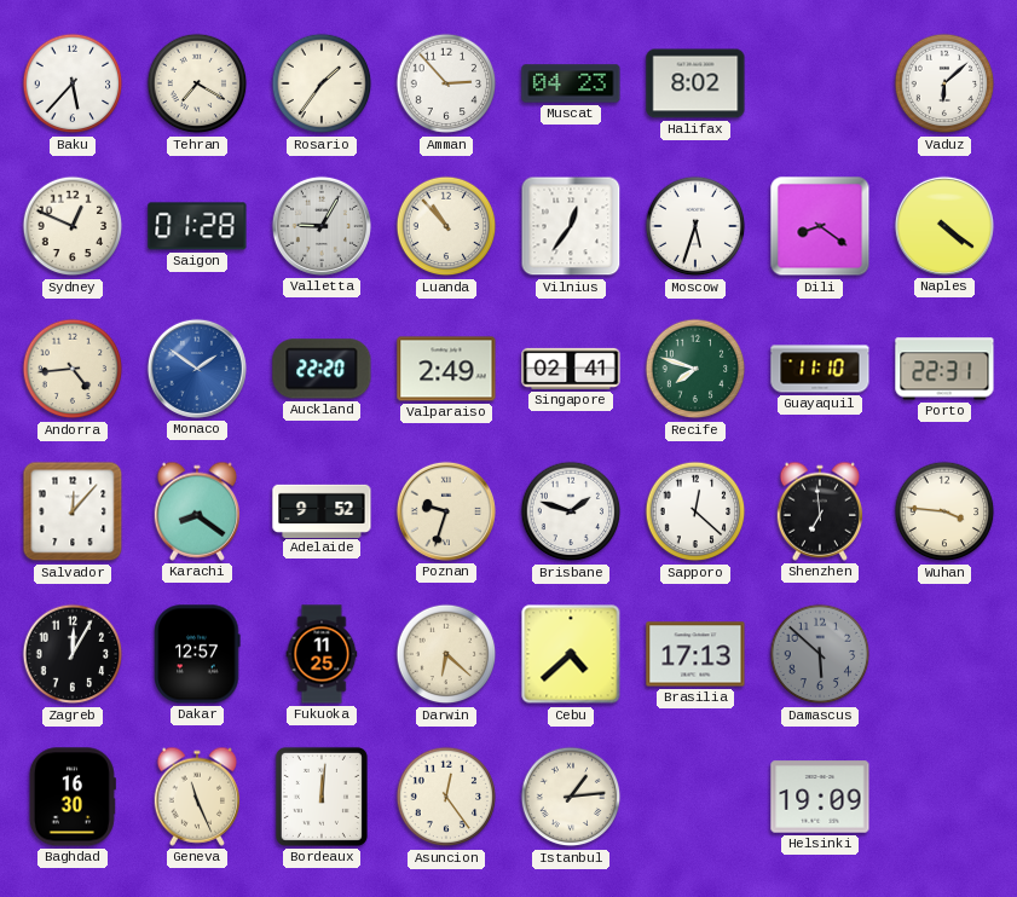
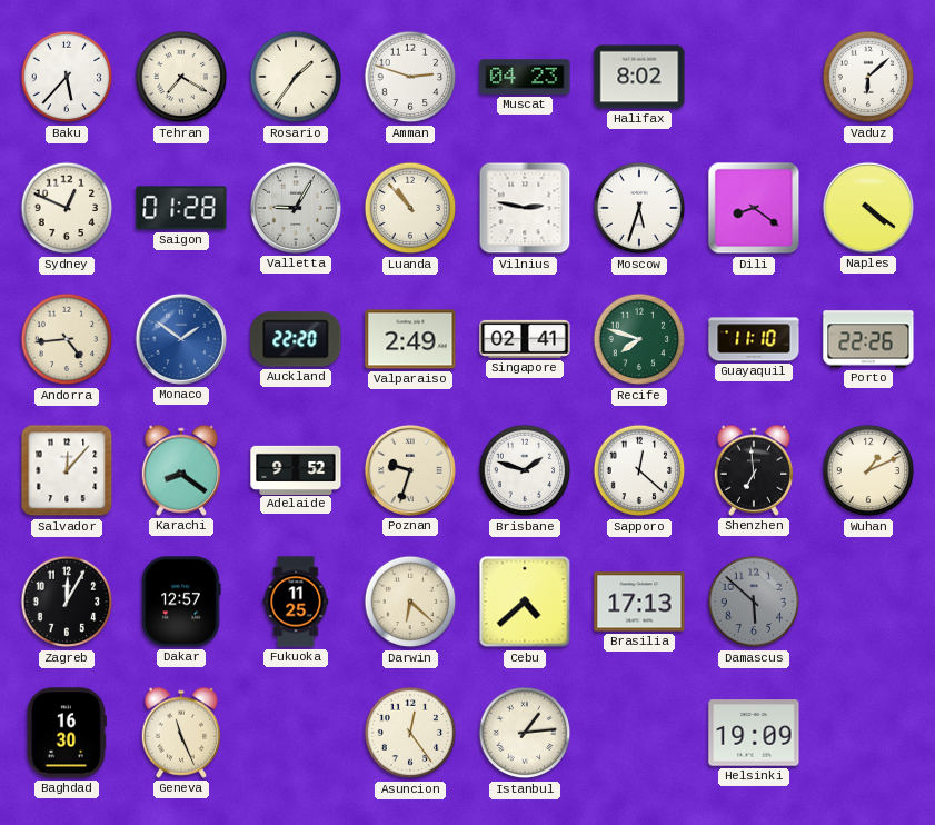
Amman: 2:53 -> 2:48 (410, 77)
Vilnius: 12:36 -> 2:47 (525, 208)
Porto: 22:31 -> 22:26 (868, 339)
Wuhan: 3:46 -> 1:11 (868, 470)
Bordeaux: 12:01 -> none (322, 797)
